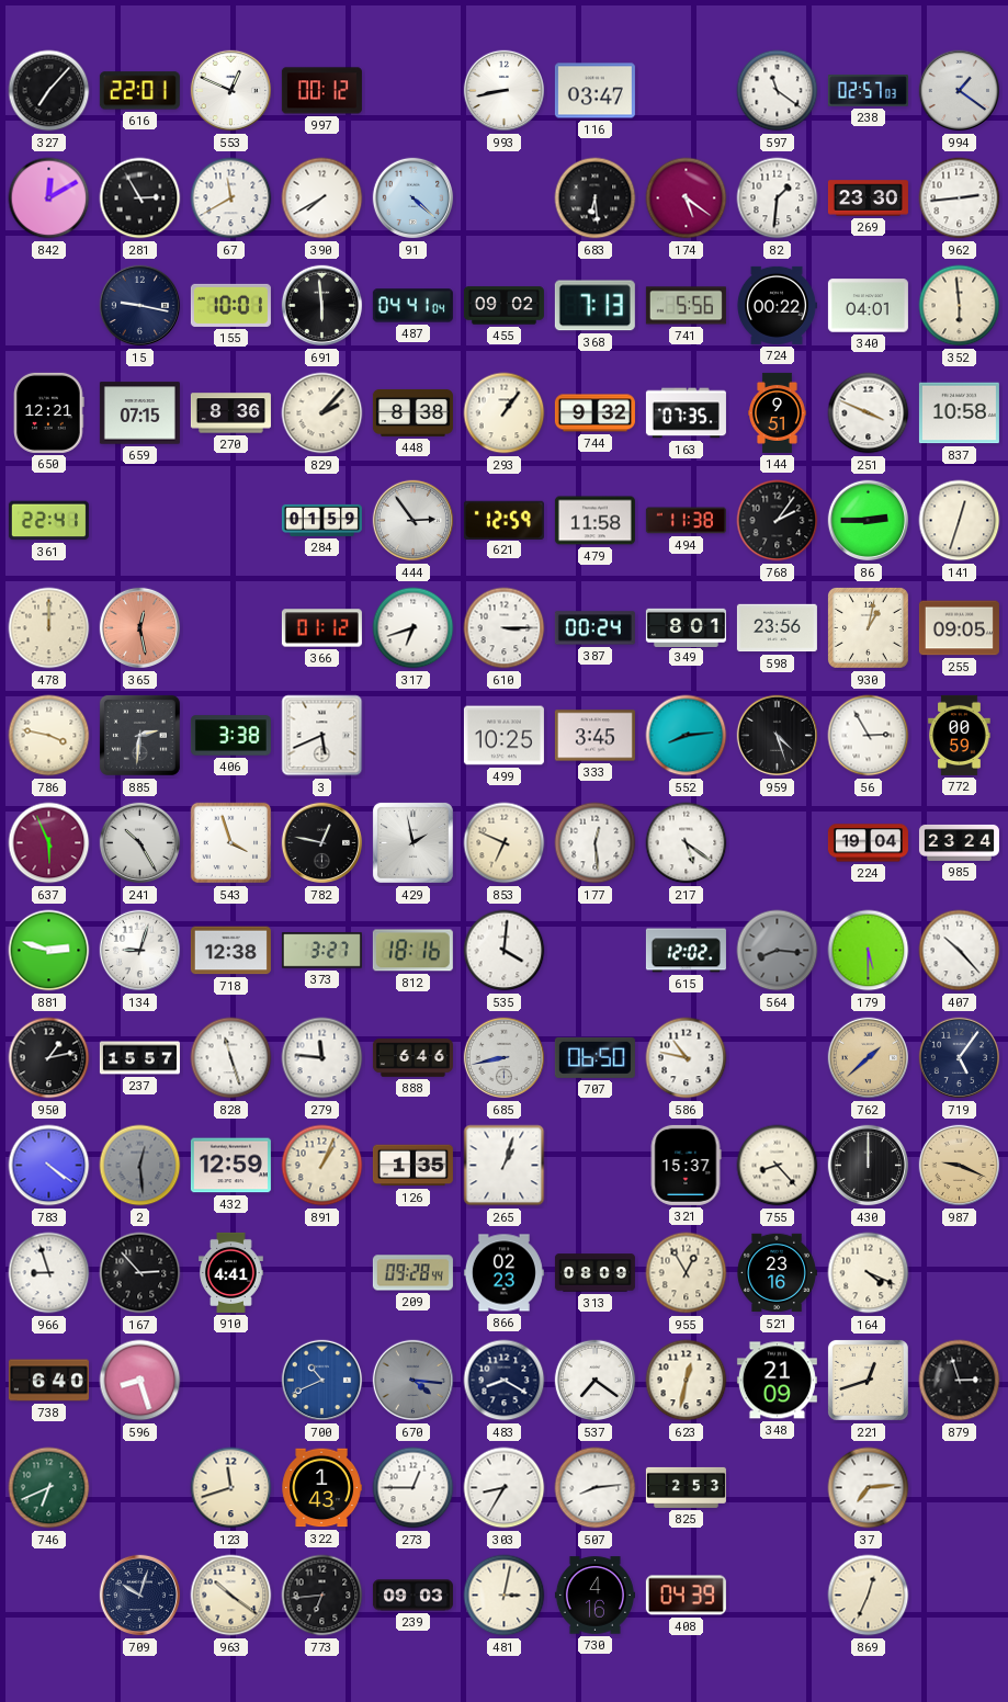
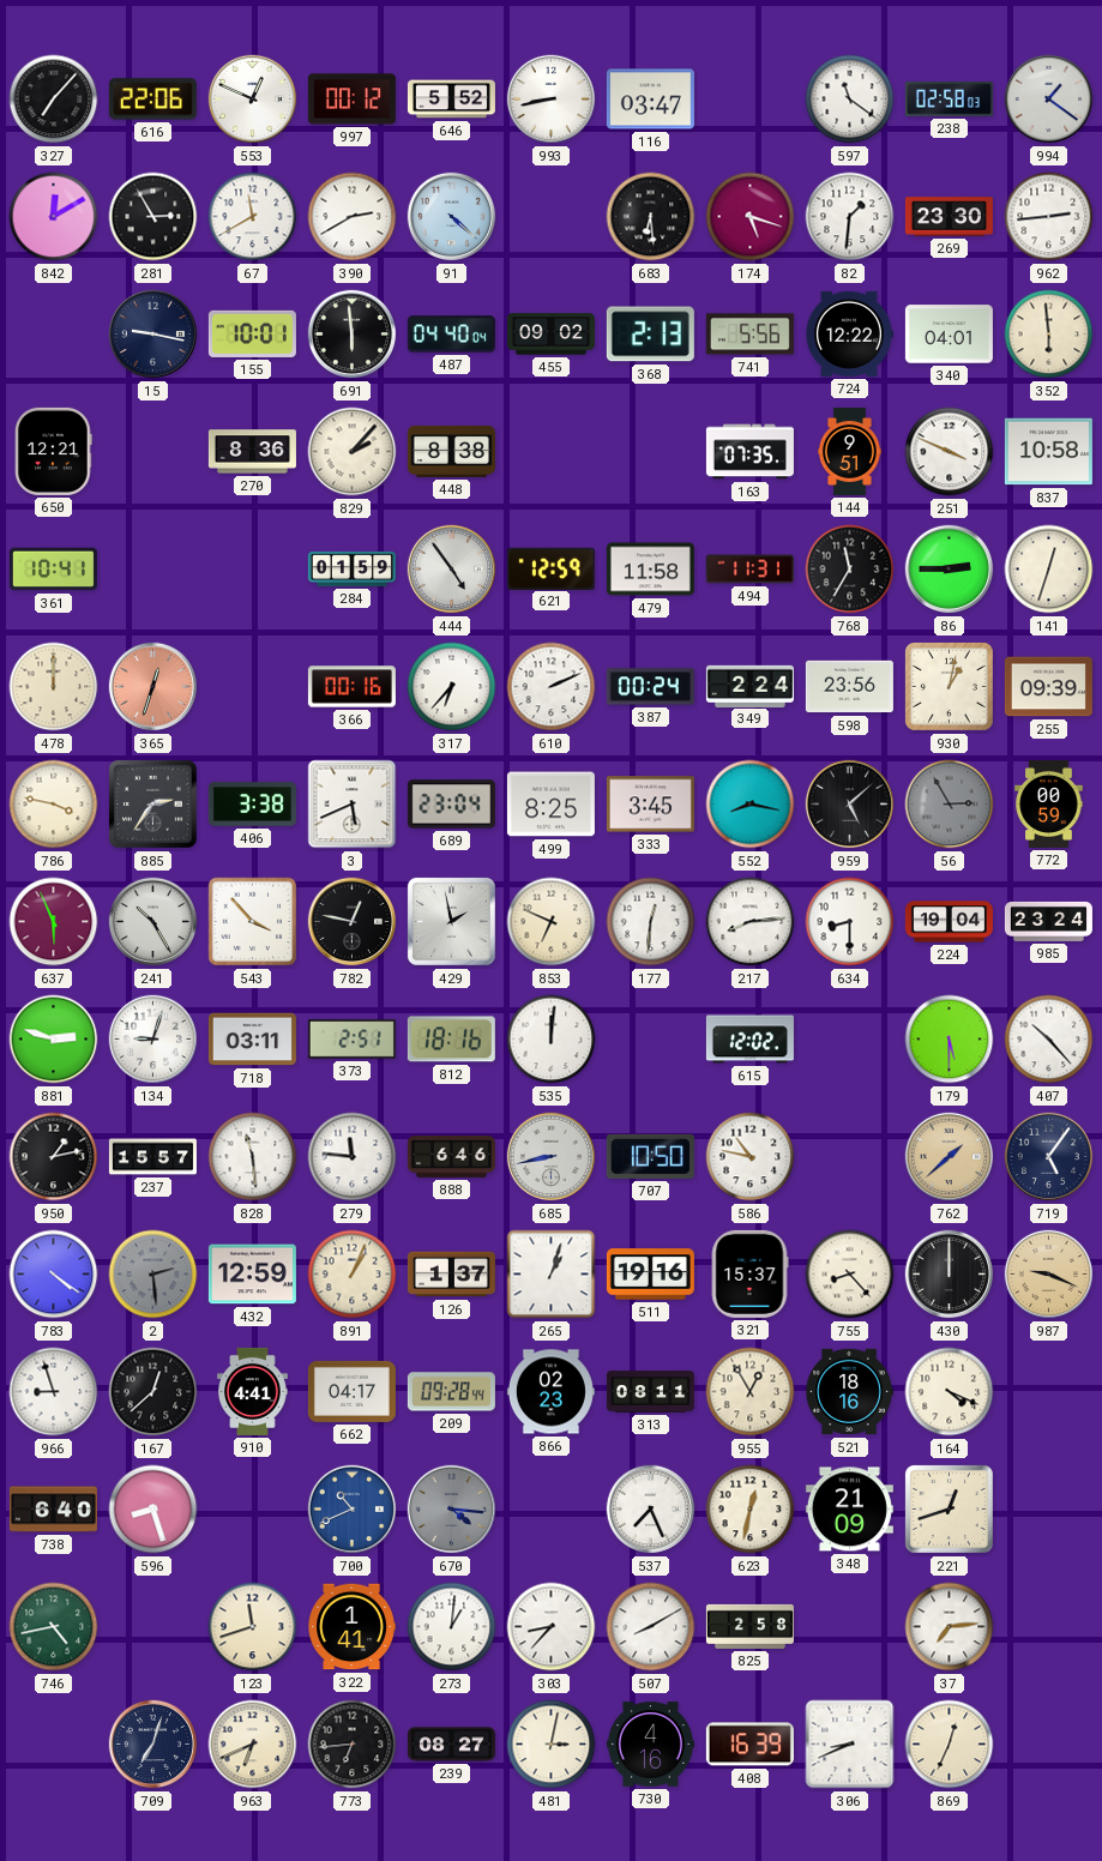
616: 22:01 -> 22:06 (152, 100)
646: none -> 5:52 (451, 100)
238: 02:57 -> 02:58 (949, 100)
390: 7:40 -> 2:40 (353, 217)
174: 5:21 -> 5:18 (751, 217)
487: 04:41 -> 04:40 (451, 335)
368: 7:13 -> 2:13 (650, 335)
724: 00:22 -> 12:22 (850, 333)
659: 07:15 -> none (139, 413)
293: 1:06 -> none (505, 413)
744: 9:32 -> none (594, 413)
361: 22:41 -> 10:41 (53, 570)
444: 2:54 -> 4:54 (452, 570)
494: 11:38 -> 11:31 (749, 570)
768: 2:06 -> 11:35 (850, 570)
365: 12:28 -> 12:33 (153, 687)
366: 01:12 -> 00:16 (351, 687)
317: 6:42 -> 6:37 (452, 687)
610: 3:15 -> 2:11 (552, 687)
349: 8:01 -> 2:24 (749, 686)
255: 09:05 -> 09:39 (1048, 687)
885: 2:31 -> 2:36 (152, 803)
689: none -> 23:04 (451, 805)
499: 10:25 -> 8:25 (550, 805)
552: 8:14 -> 8:17 (751, 805)
959: 4:27 -> 5:08 (850, 805)
56 dial: white -> grey (950, 805)
543: 3:57 -> 3:53 (253, 922)
177: 12:29 -> 12:31 (651, 922)
217: 5:21 -> 8:14 (751, 922)
634: none -> 8:30 (850, 922)
718: 12:38 -> 03:11 (252, 1040)
373: 3:27 -> 2:51 (351, 1040)
535: 4:01 -> 12:01 (552, 1040)
564: 8:16 -> none (778, 951)
828: 11:27 -> 11:29 (253, 1157)
707: 06:50 -> 10:50 (650, 1156)
2: 12:29 -> 2:29 (153, 1275)
126: 1:35 -> 1:37 (451, 1275)
511: none -> 19:16 (650, 1275)
167: 2:53 -> 12:38 (153, 1392)
662: none -> 04:17 (351, 1391)
313: 08:09 -> 08:11 (650, 1392)
521: 23:16 -> 18:16 (849, 1392)
483: 8:20 -> none (505, 1381)
537: 7:21 -> 7:26 (651, 1510)
879: 2:57 -> none (960, 1381)
746: 6:41 -> 4:43 (54, 1627)
322: 1:43 -> 1:41 (351, 1627)
273: 12:45 -> 1:01 (452, 1627)
303: 8:35 -> 8:37 (552, 1627)
507: 8:14 -> 8:10 (651, 1627)
825: 2:53 -> 2:58 (749, 1626)
709: 10:03 -> 7:03 (153, 1745)
963: 10:21 -> 6:41 (253, 1745)
239: 09:03 -> 08:27 (451, 1745)
408: 04:39 -> 16:39 (749, 1745)
306: none -> 8:41 (850, 1745)
